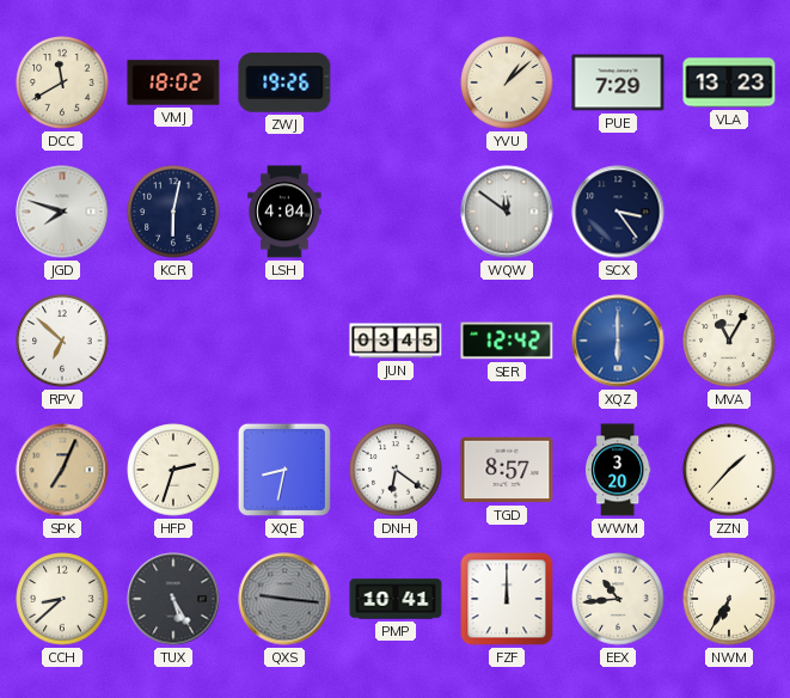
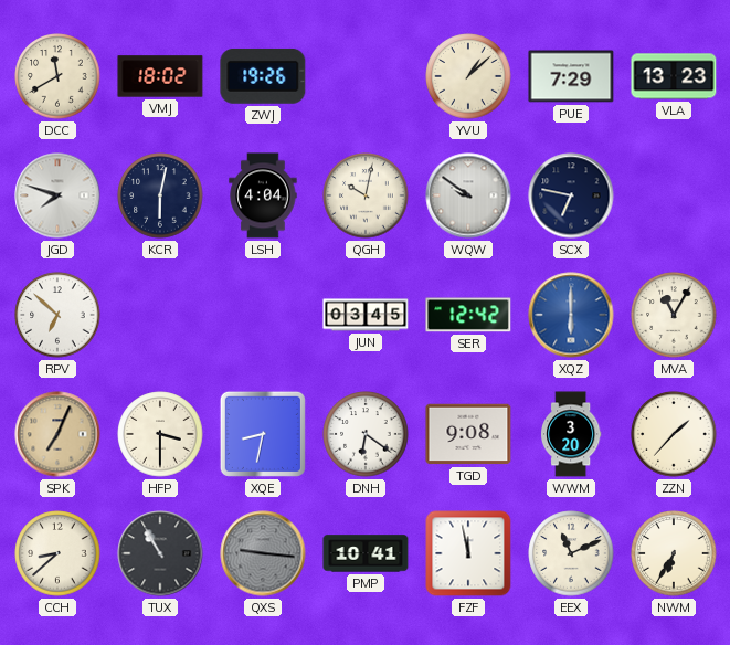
QGH: none -> 10:02 (366, 195)
WQW: 11:51 -> 9:51 (468, 195)
SCX: 3:24 -> 6:47 (571, 195)
HFP: 2:33 -> 3:30 (160, 434)
TGD: 8:57 -> 9:08 (468, 434)
TUX: 5:25 -> 10:55 (160, 553)
FZF: 12:00 -> 11:58 (468, 553)
EEX: 10:44 -> 11:11 (571, 553)
